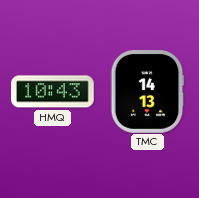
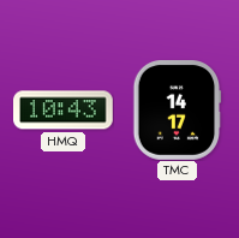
TMC: 14:13 -> 14:17 (178, 111)
